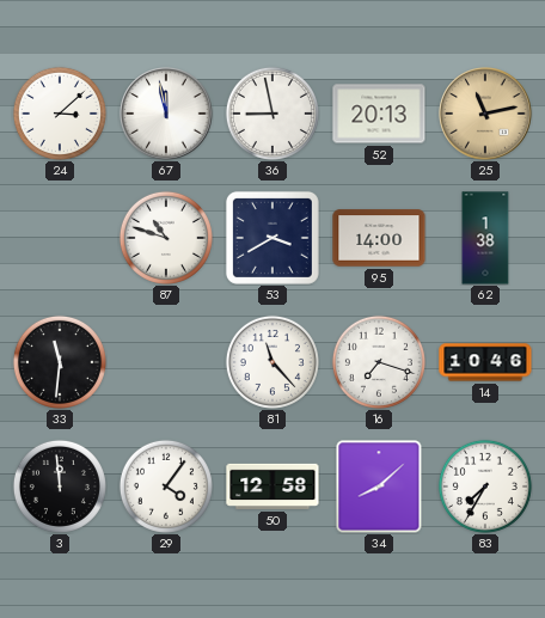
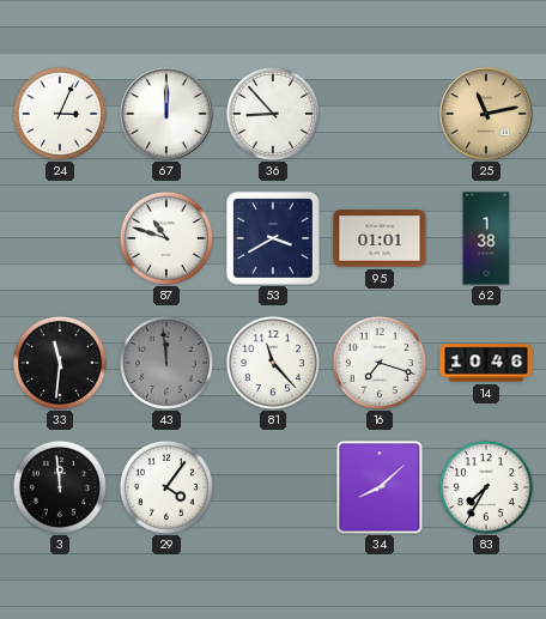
24: 3:08 -> 3:04 (60, 114)
67: 11:58 -> 12:00 (166, 114)
36: 8:58 -> 8:53 (273, 114)
52: 20:13 -> none (379, 114)
95: 14:00 -> 01:01 (380, 238)
43: none -> 11:59 (166, 363)
50: 12:58 -> none (272, 487)
